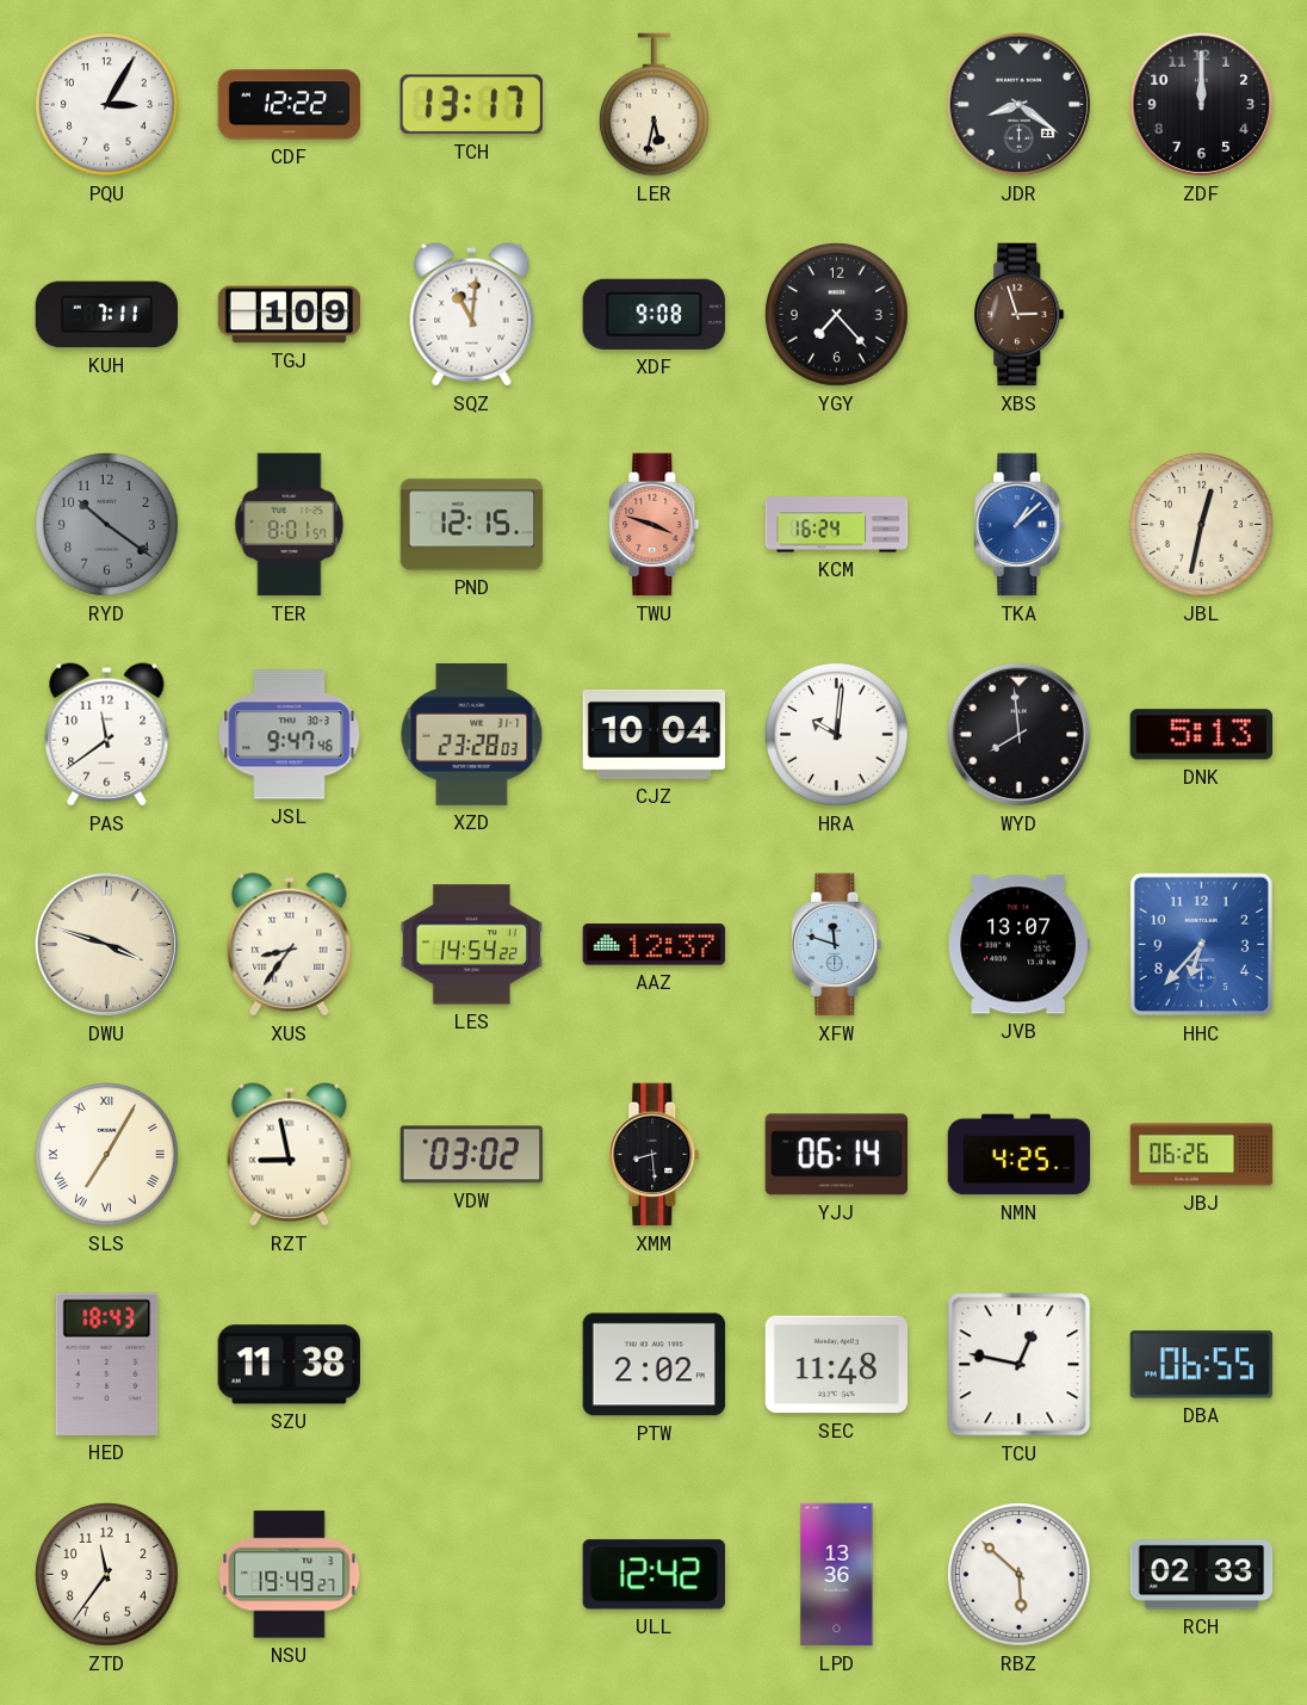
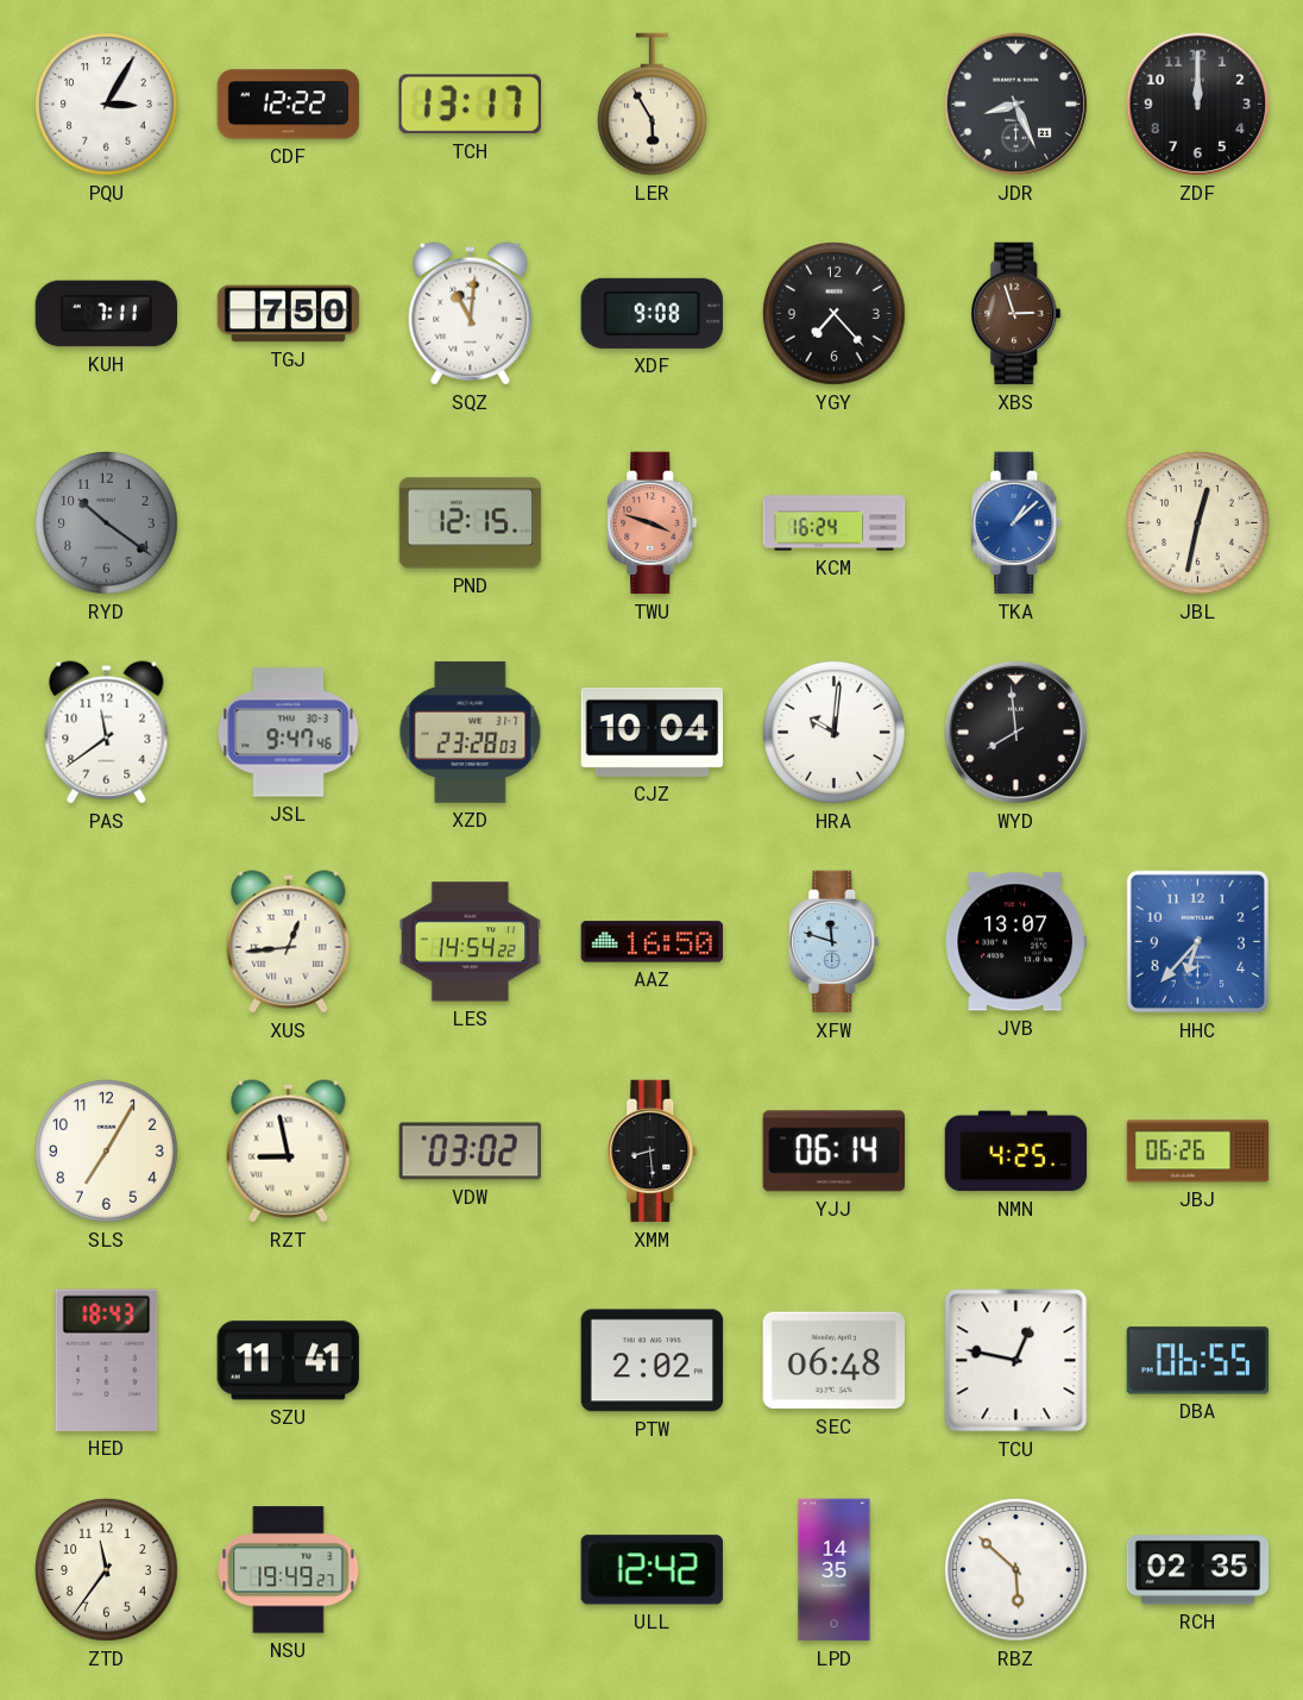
LER: 5:32 -> 5:55 (651, 105)
JDR: 8:21 -> 8:26 (1016, 105)
TGJ: 1:09 -> 7:50 (289, 314)
TER: 8:01 -> none (290, 525)
DNK: 5:13 -> none (1201, 735)
DWU: 3:48 -> none (107, 945)
XUS: 8:36 -> 12:44 (289, 942)
AAZ: 12:37 -> 16:50 (653, 942)
SLS numerals: Roman -> Arabic (107, 1152)
SZU: 11:38 -> 11:41 (288, 1361)
SEC: 11:48 -> 06:48 (835, 1361)
LPD: 13:36 -> 14:35 (835, 1570)
RCH: 02:33 -> 02:35 (1198, 1570)
